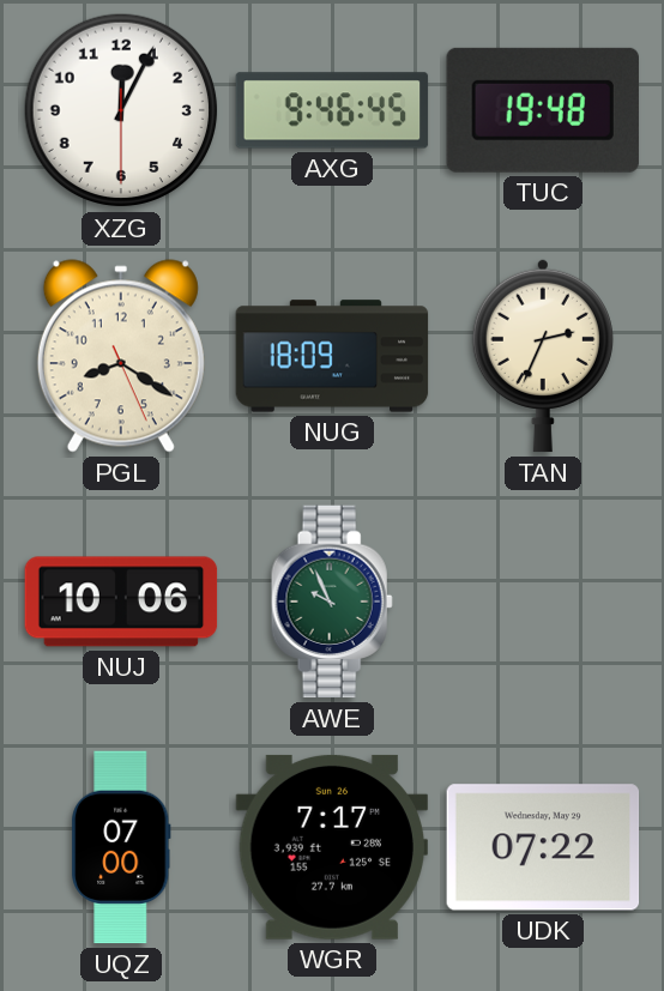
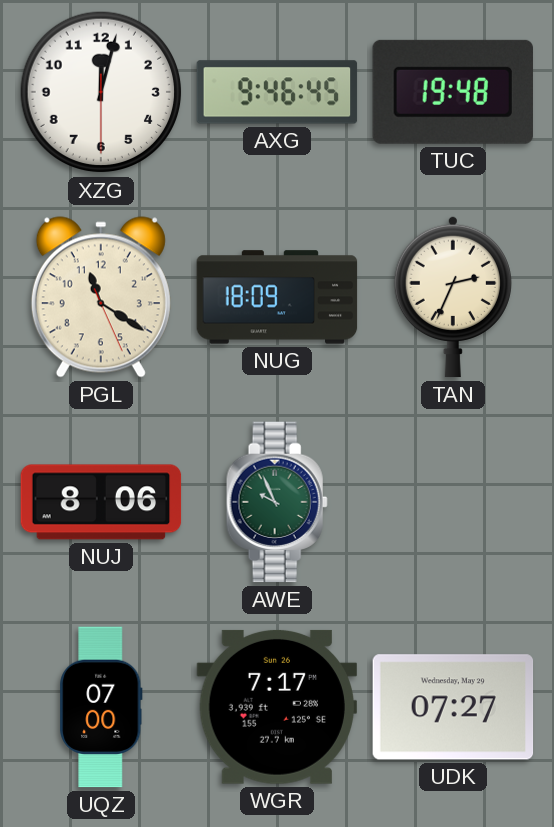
XZG: 12:04 -> 12:02 (101, 92)
PGL: 8:20 -> 11:20 (101, 297)
NUJ: 10:06 -> 8:06 (101, 502)
UDK: 07:22 -> 07:27 (453, 707)
